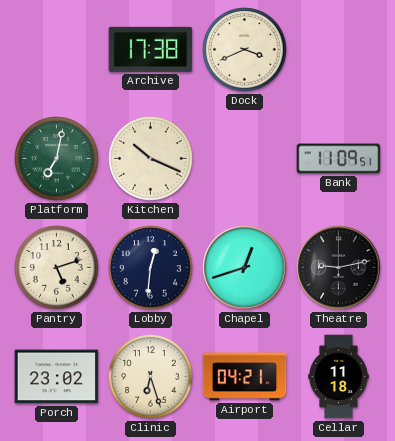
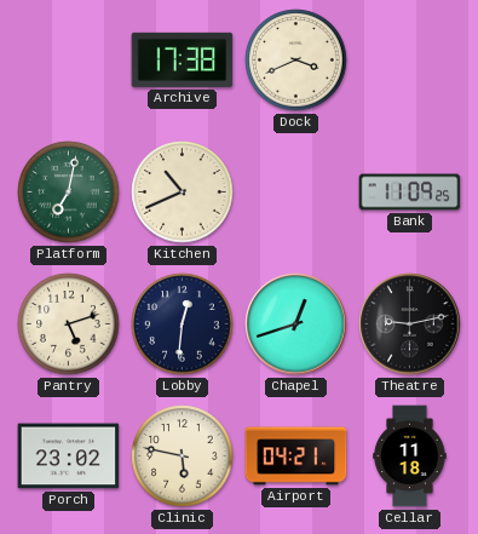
Kitchen: 10:19 -> 10:41 (183, 193)
Bank: 11:09:51 -> 11:09:25 (410, 193)
Clinic: 6:27 -> 5:47 (183, 457)
